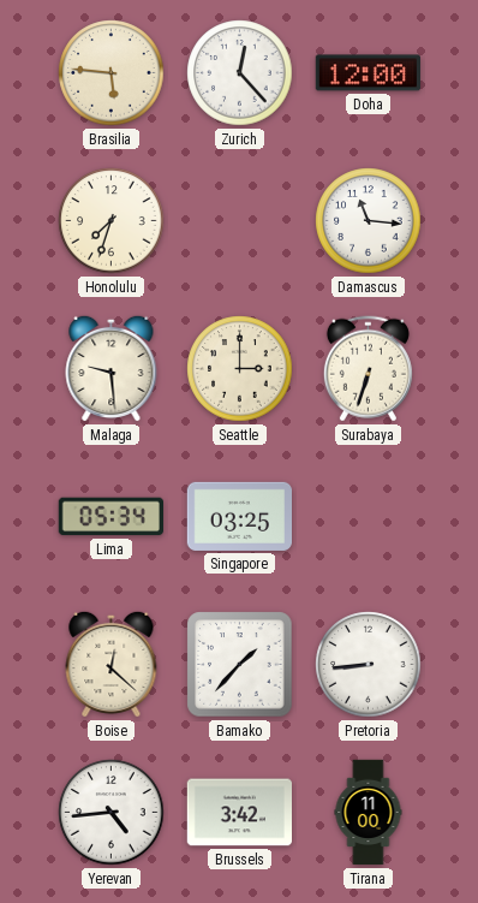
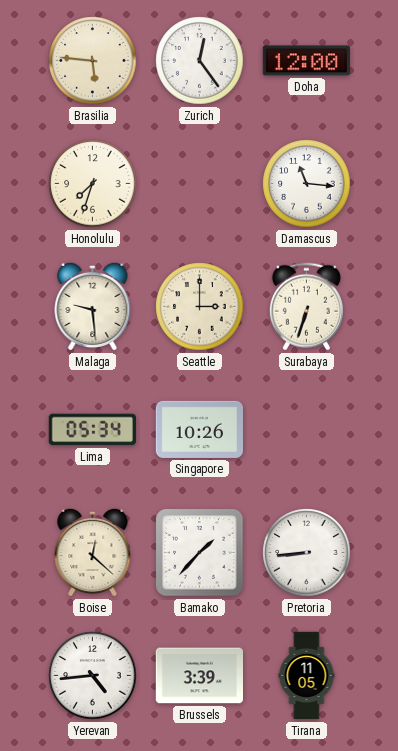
Zurich: 12:23 -> 12:24 (200, 61)
Singapore: 03:25 -> 10:26 (199, 429)
Brussels: 3:42 -> 3:39 (199, 676)
Tirana: 11:00 -> 11:05 (307, 676)
